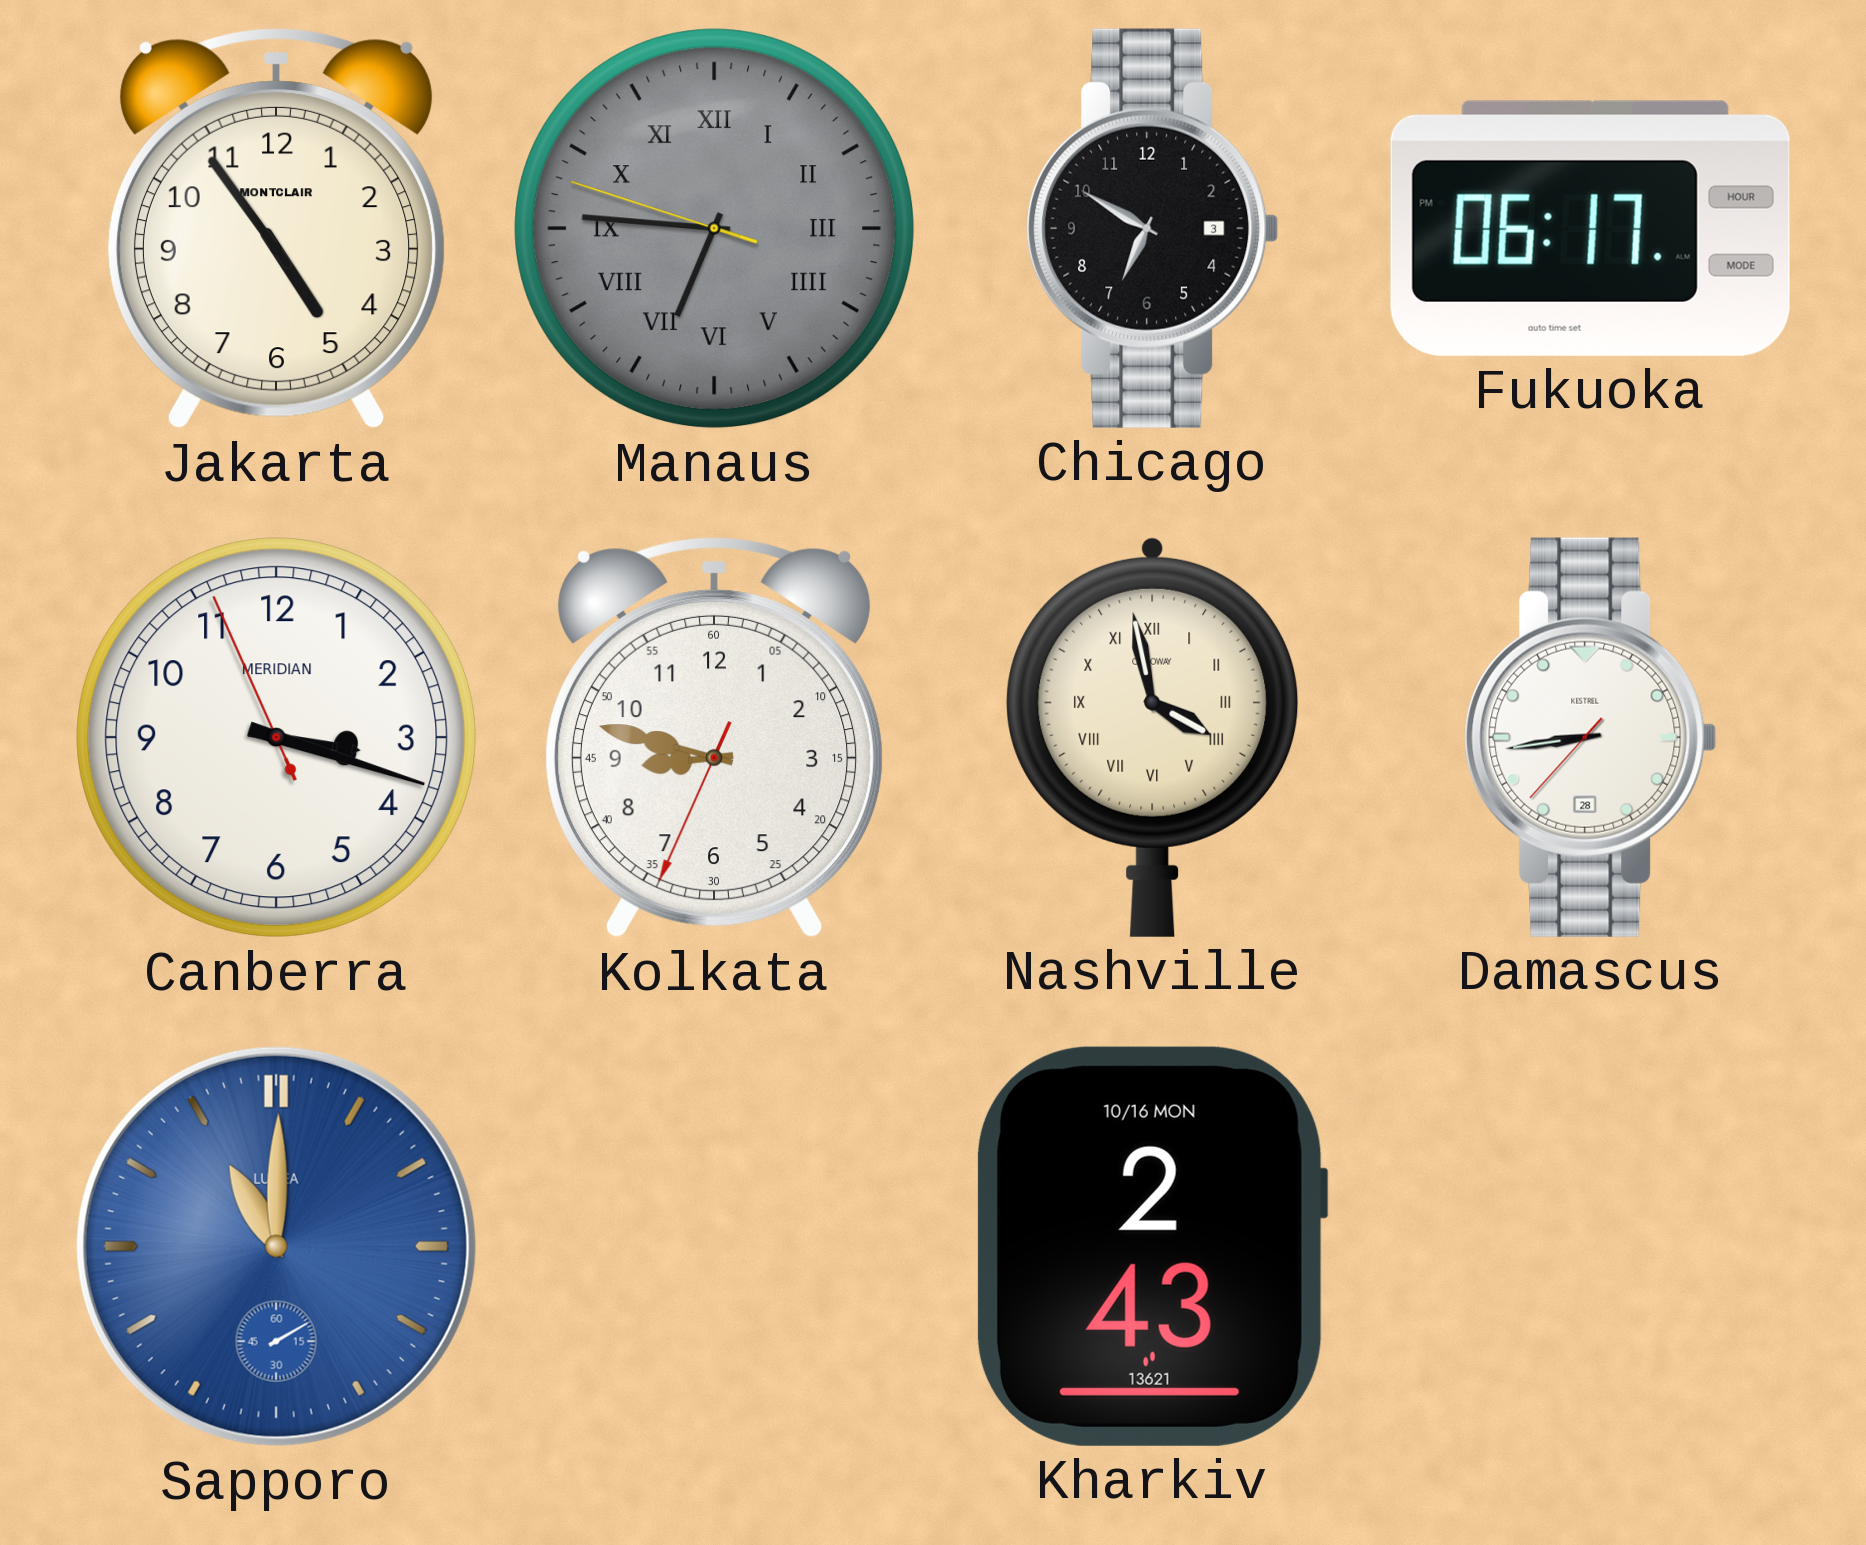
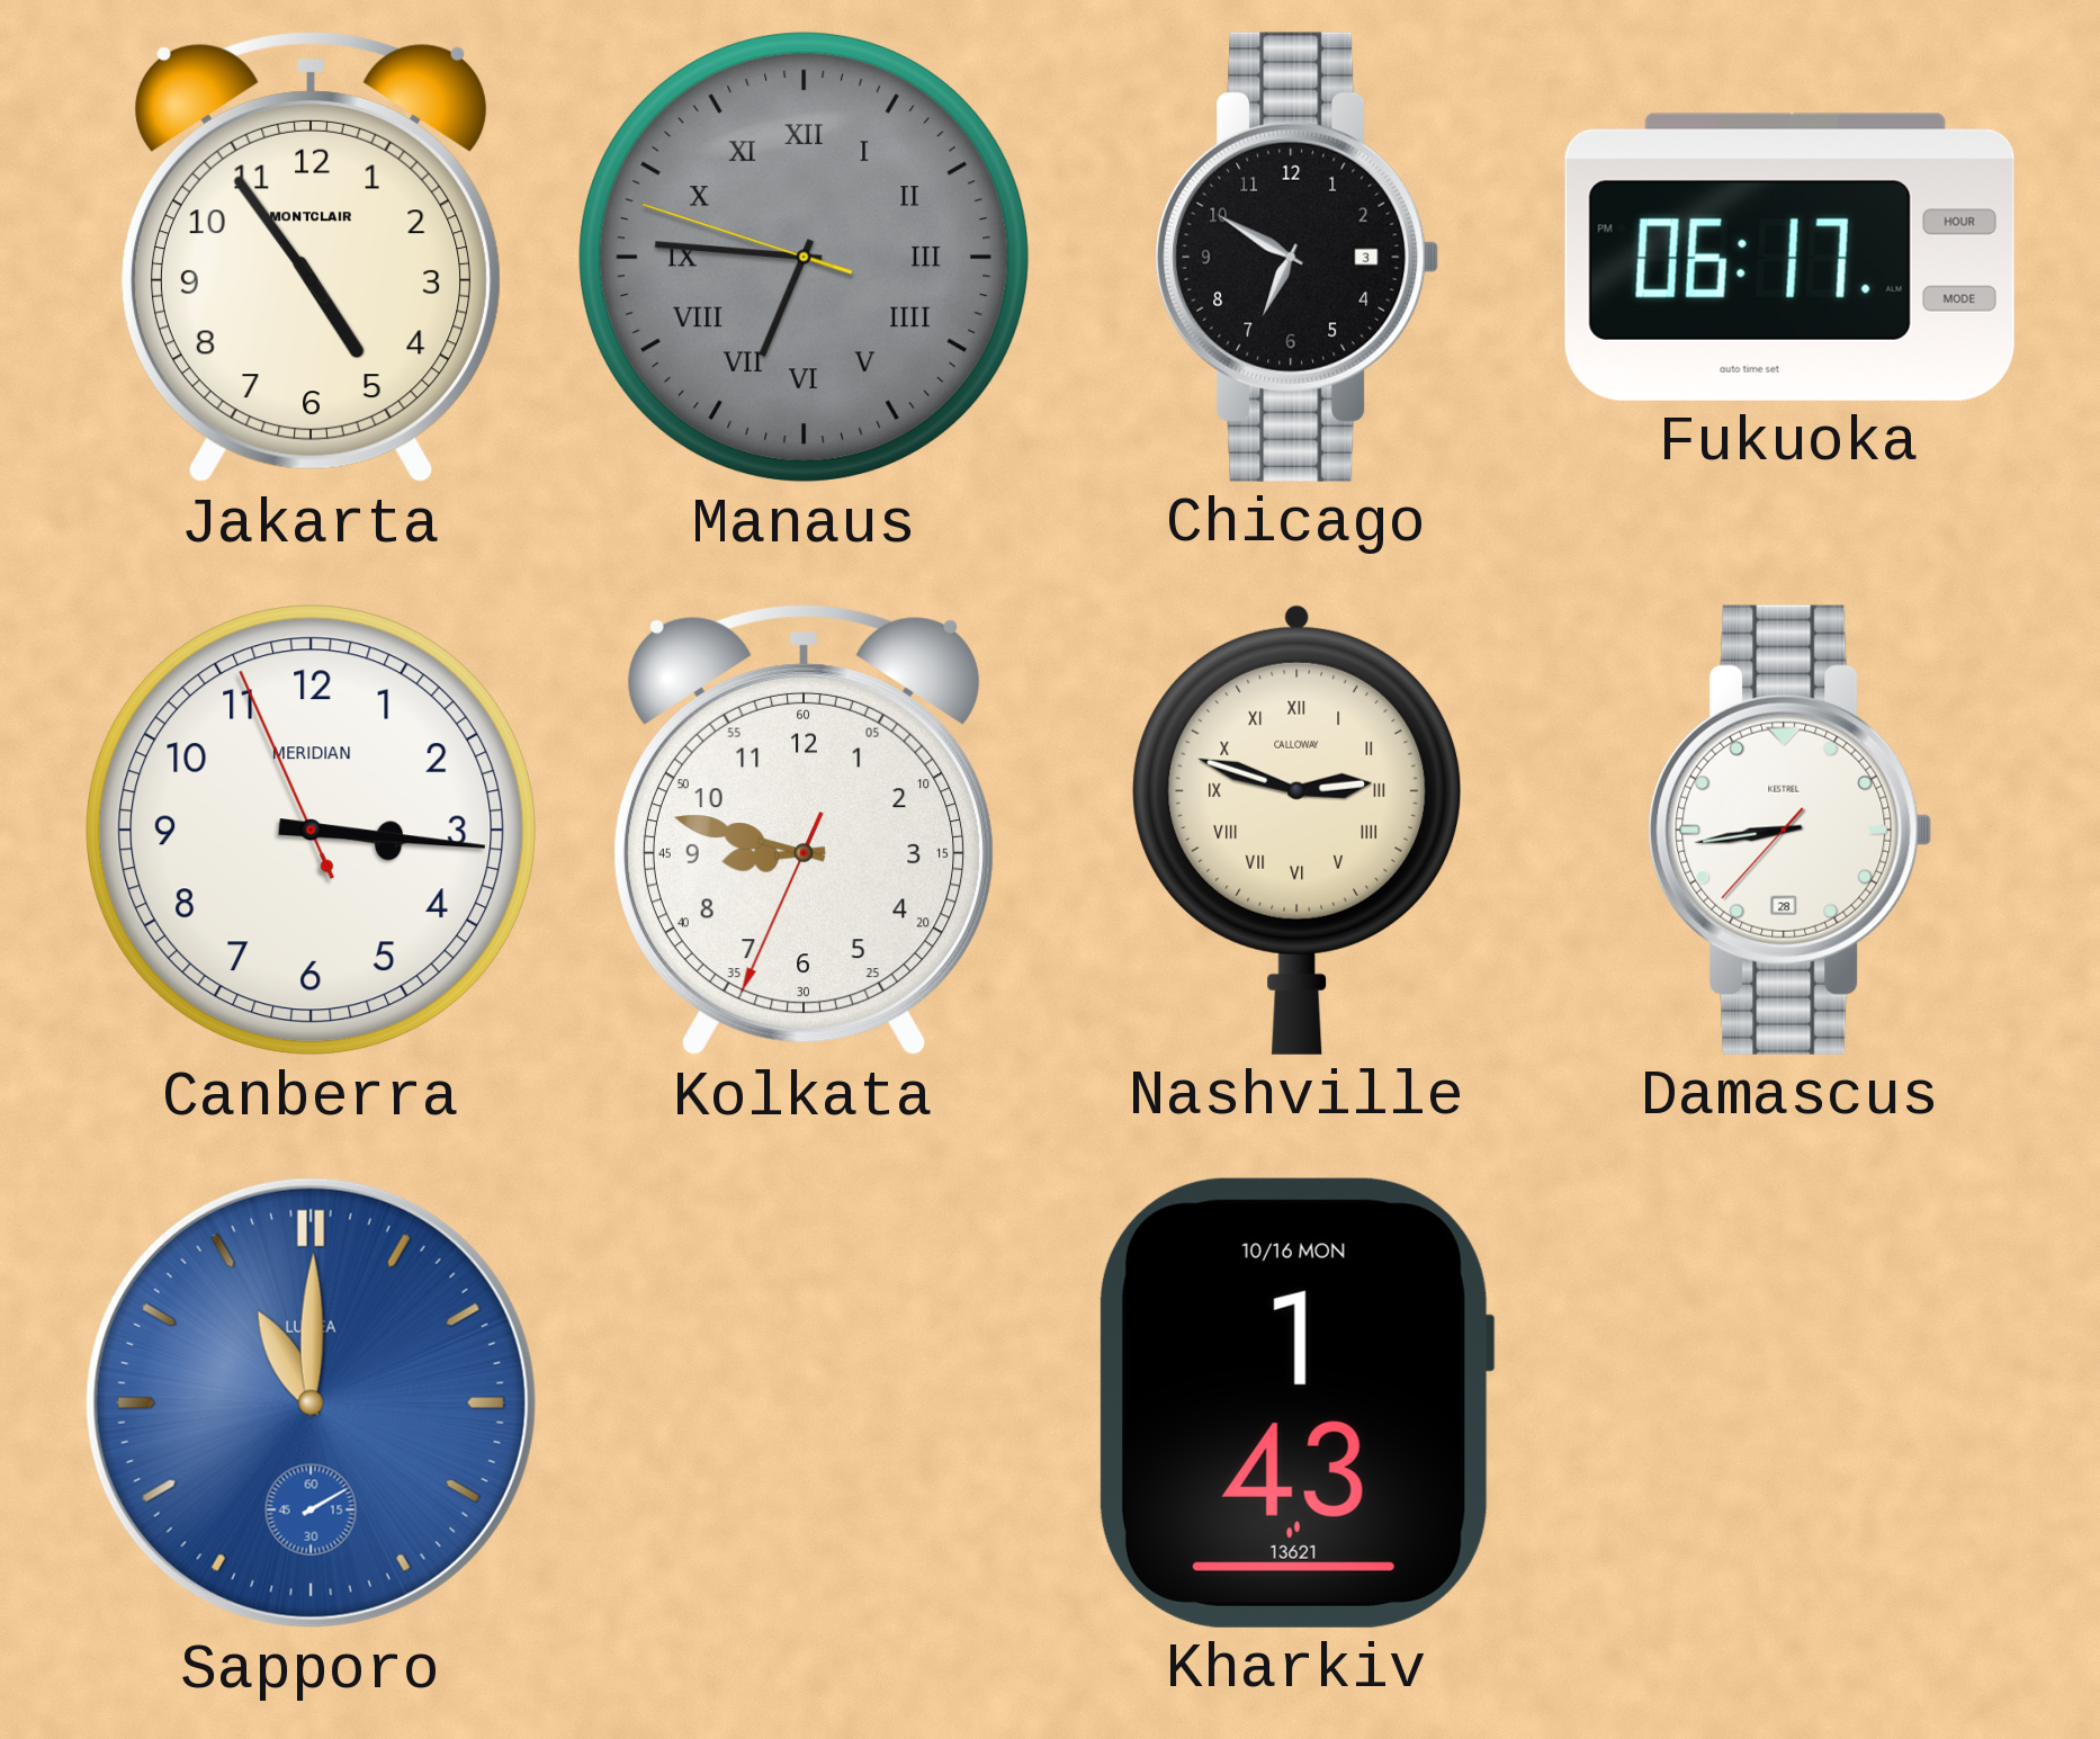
Canberra: 3:17 -> 3:15 (312, 831)
Nashville: 3:58 -> 2:48 (1298, 830)
Kharkiv: 2:43 -> 1:43 (1296, 1402)
